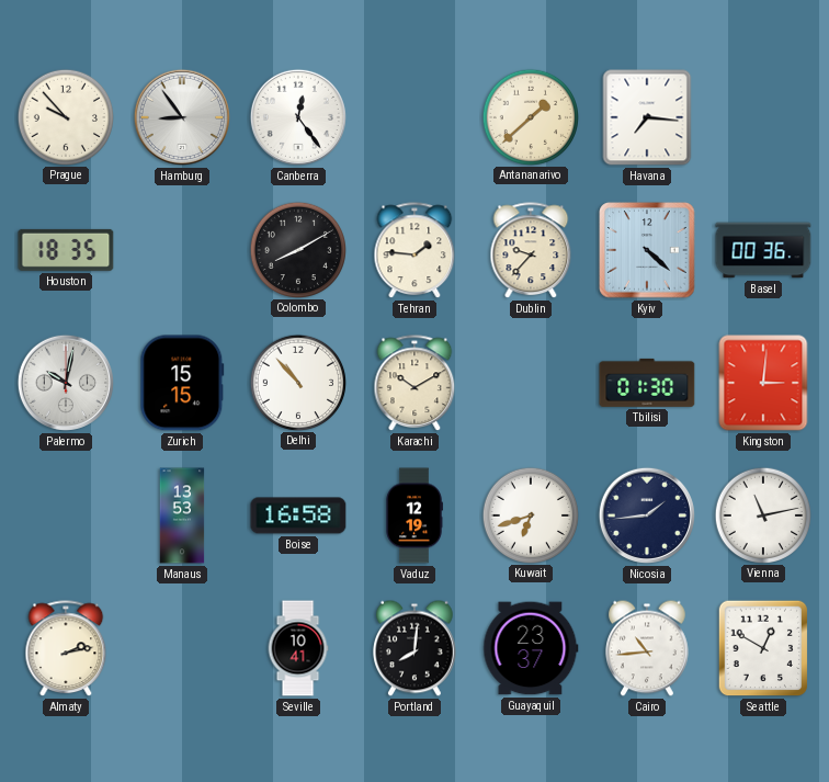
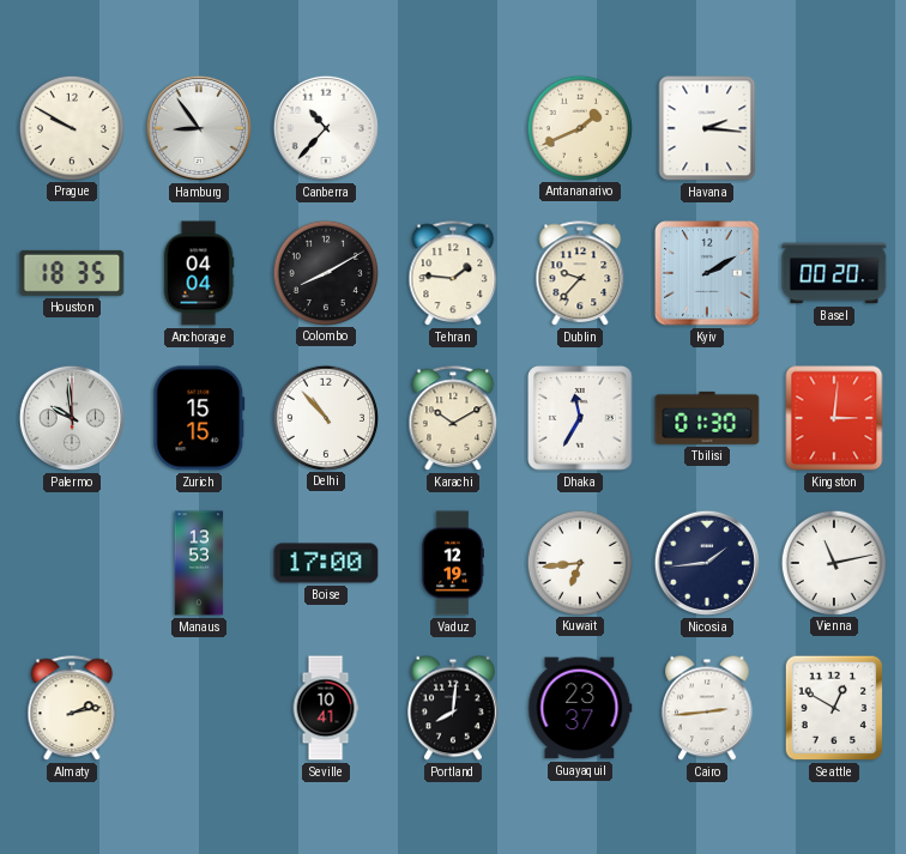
Prague: 9:53 -> 9:50 (71, 127)
Canberra: 12:24 -> 10:37 (326, 128)
Antananarivo: 1:38 -> 1:41 (579, 127)
Havana: 7:16 -> 2:16 (707, 128)
Anchorage: none -> 04:04 (199, 273)
Kyiv: 4:22 -> 2:10 (707, 273)
Basel: 00:36 -> 00:20 (834, 273)
Palermo: 10:02 -> 9:59 (72, 418)
Dhaka: none -> 11:35 (580, 418)
Boise: 16:58 -> 17:00 (326, 563)
Kuwait: 6:42 -> 6:44 (579, 562)
Cairo: 10:44 -> 2:44 (708, 708)
